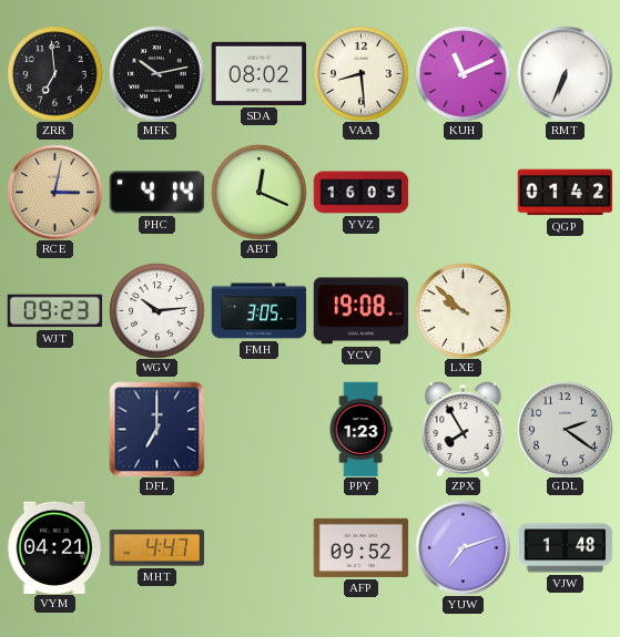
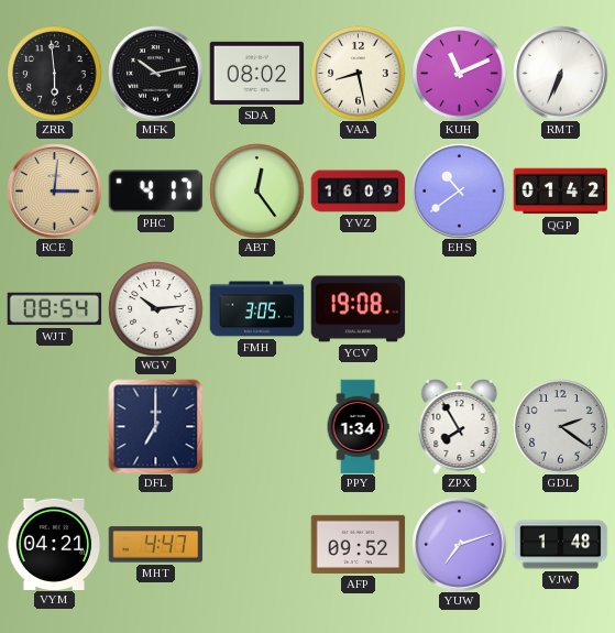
ZRR: 6:59 -> 5:59 (54, 73)
VAA: 8:29 -> 8:28 (358, 73)
RCE: 3:02 -> 3:01 (54, 190)
PHC: 4:14 -> 4:17 (155, 192)
ABT: 12:19 -> 12:24 (256, 190)
YVZ: 16:05 -> 16:09 (358, 192)
EHS: none -> 10:39 (459, 190)
WJT: 09:23 -> 08:54 (54, 309)
LXE: 9:52 -> none (463, 310)
PPY: 1:23 -> 1:34 (358, 426)
